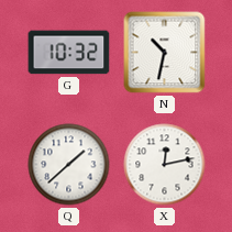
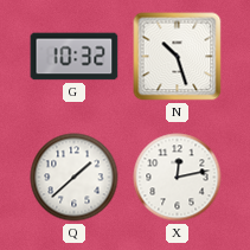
N: 10:32 -> 10:27 (178, 57)
